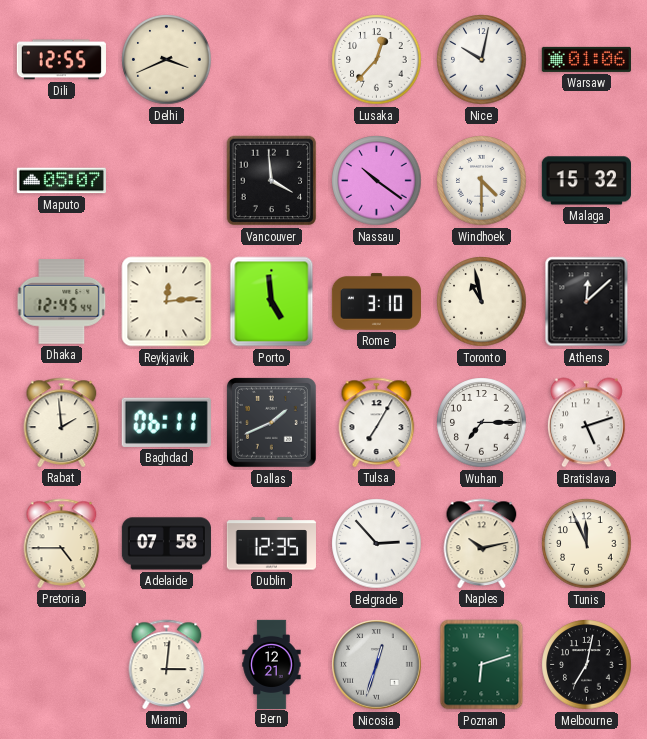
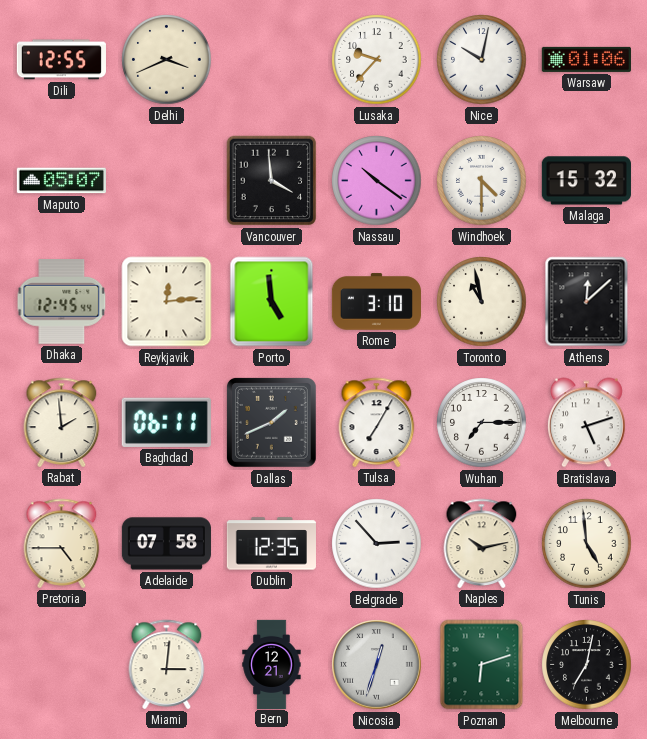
Lusaka: 12:37 -> 9:37 (377, 60)
Tunis: 11:56 -> 4:59 (587, 544)
